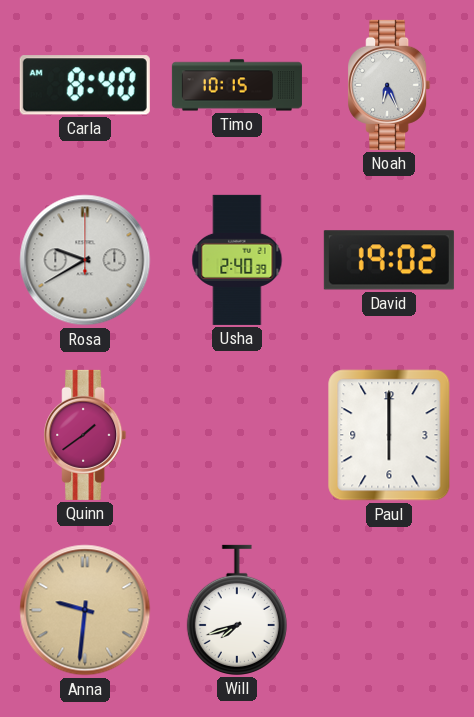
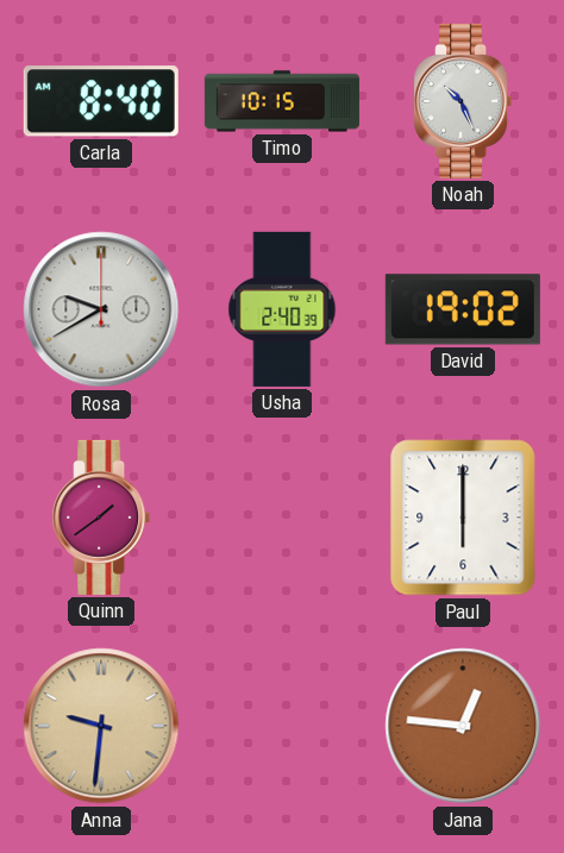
Noah: 6:26 -> 10:26 (463, 101)
Will: 7:42 -> none (237, 610)
Jana: none -> 12:46 (463, 726)
